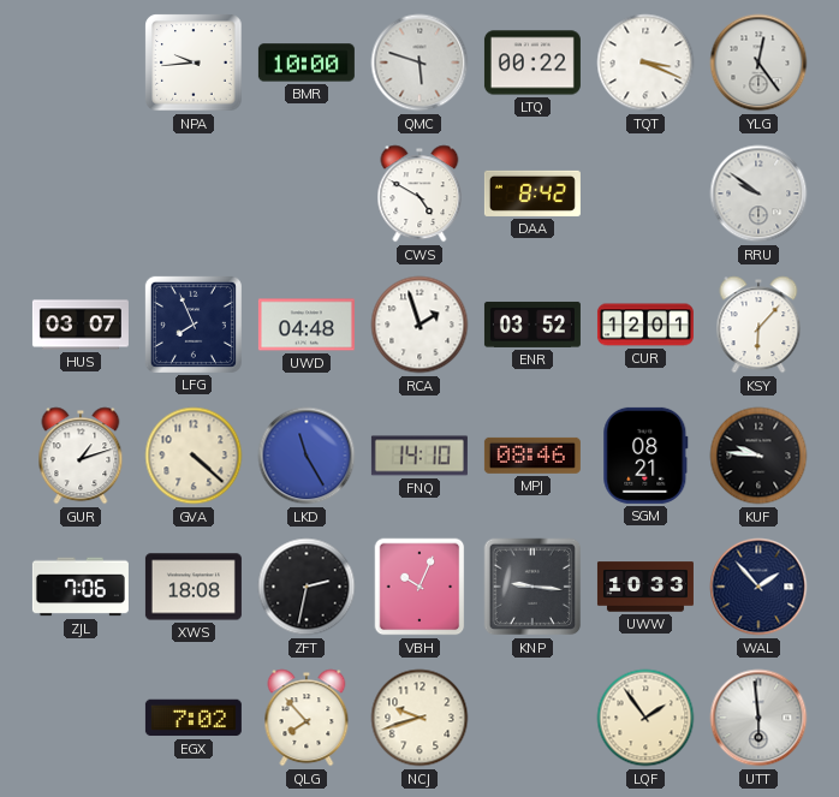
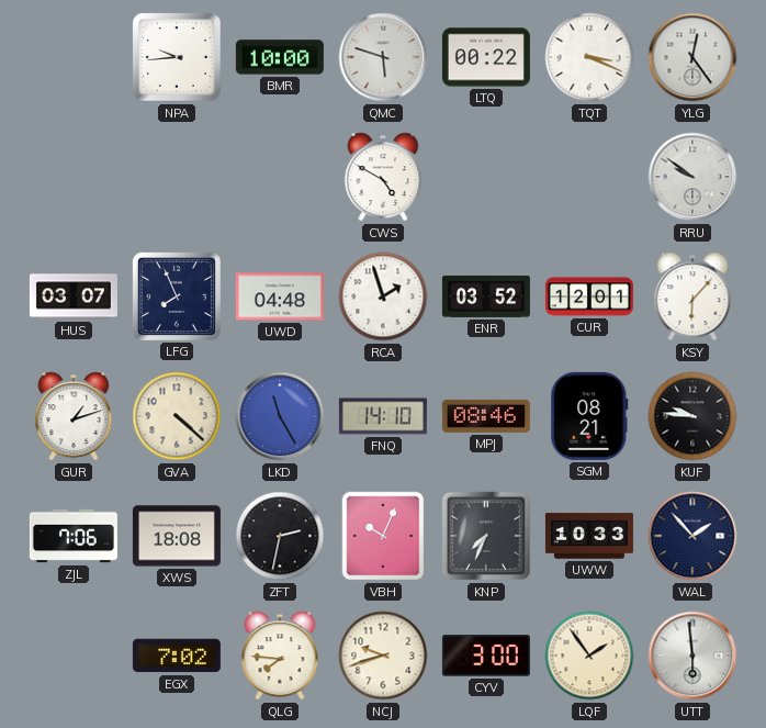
DAA: 8:42 -> none (532, 194)
KNP: 9:16 -> 7:34 (486, 536)
QLG: 7:53 -> 7:46 (280, 656)
CYV: none -> 3:00 (486, 656)
